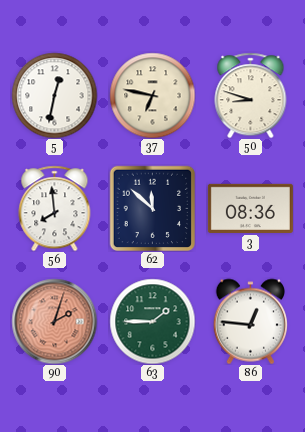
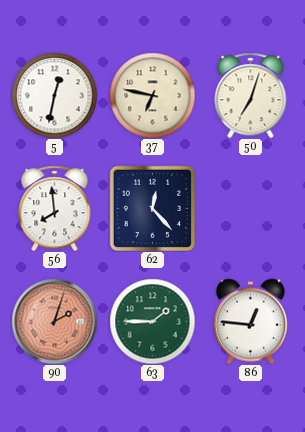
50: 8:48 -> 7:03 (251, 95)
62: 11:52 -> 12:23 (152, 208)
3: 08:36 -> none (250, 208)
